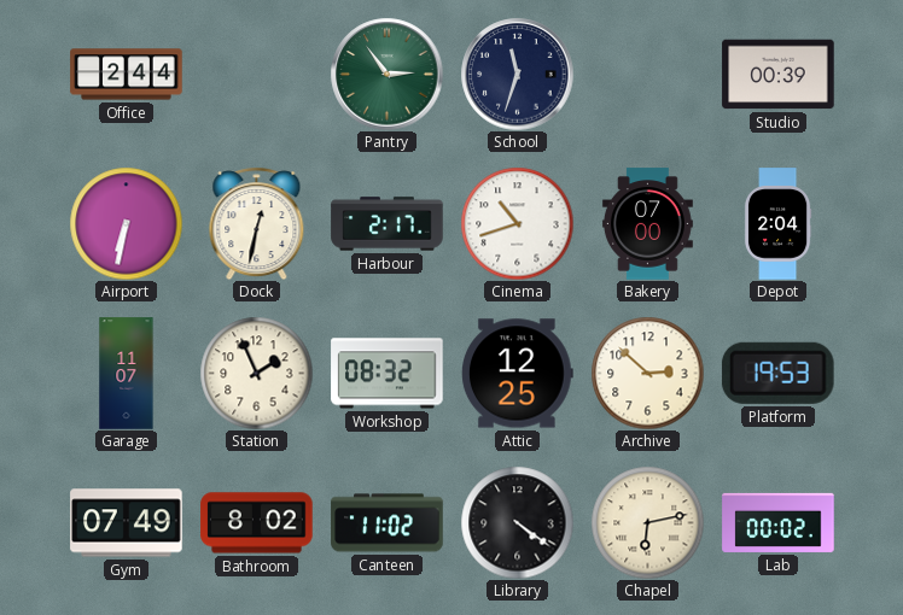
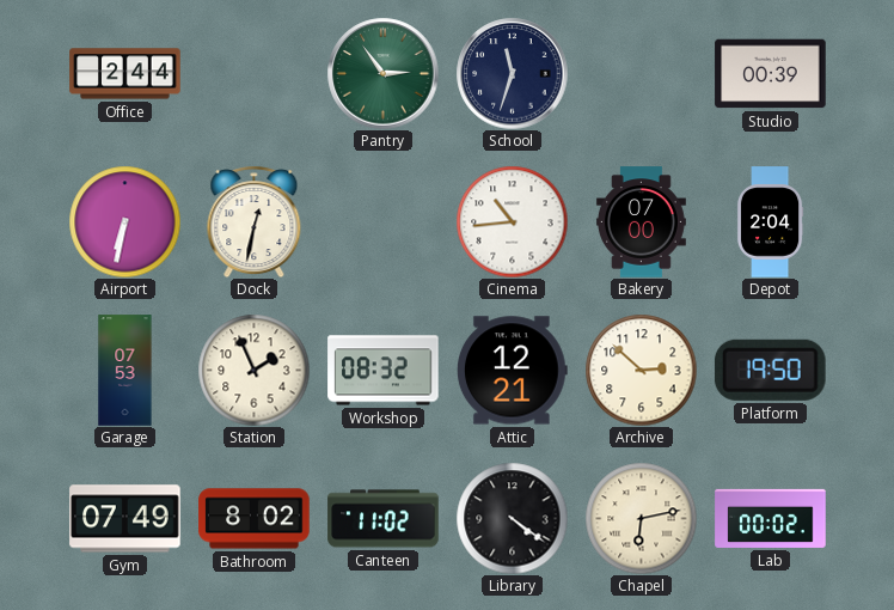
Harbour: 2:17 -> none (388, 224)
Cinema: 10:42 -> 10:44 (512, 221)
Garage: 11:07 -> 07:53 (125, 371)
Attic: 12:25 -> 12:21 (513, 371)
Platform: 19:53 -> 19:50 (770, 370)
